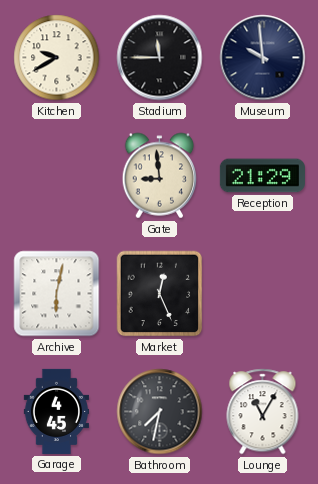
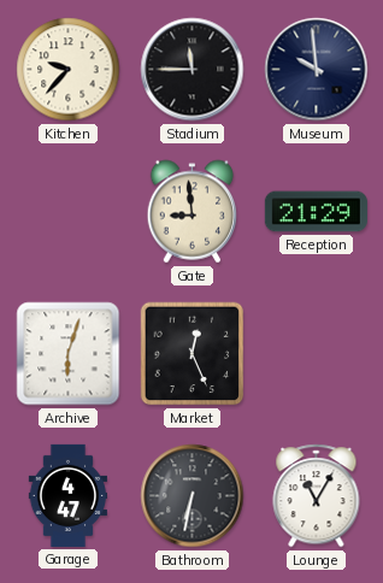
Kitchen: 9:40 -> 9:37 (69, 70)
Archive: 6:02 -> 6:03 (69, 354)
Garage: 4:45 -> 4:47 (67, 495)
Bathroom: 7:32 -> 6:32 (193, 496)
